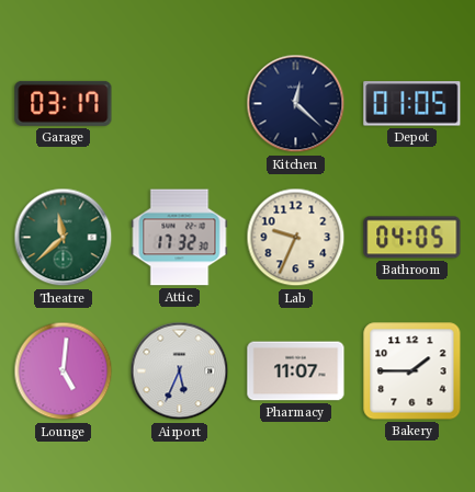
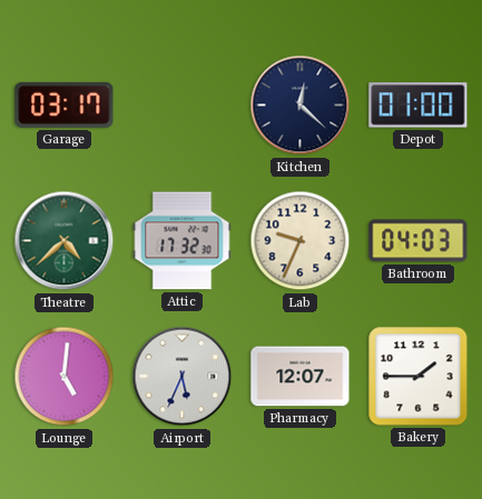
Depot: 01:05 -> 01:00 (419, 106)
Theatre: 11:38 -> 4:38 (65, 241)
Bathroom: 04:05 -> 04:03 (419, 241)
Pharmacy: 11:07 -> 12:07 (301, 377)
